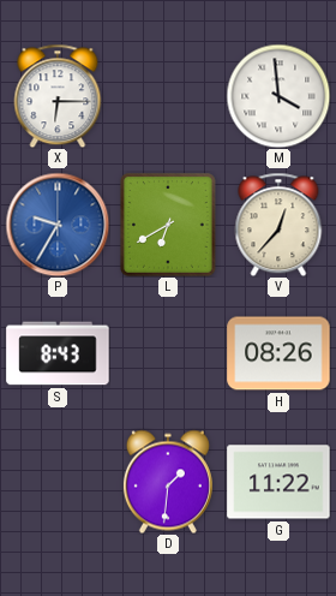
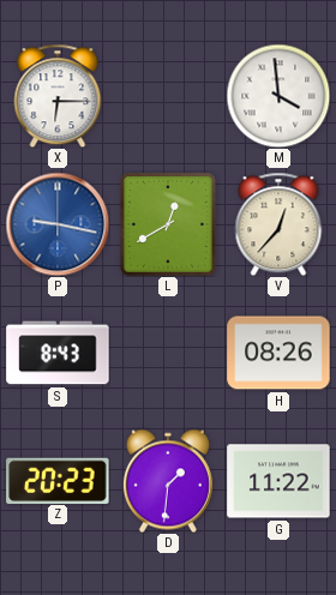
P: 9:35 -> 9:17 (58, 224)
L: 6:40 -> 12:40 (168, 224)
Z: none -> 20:23 (58, 480)
